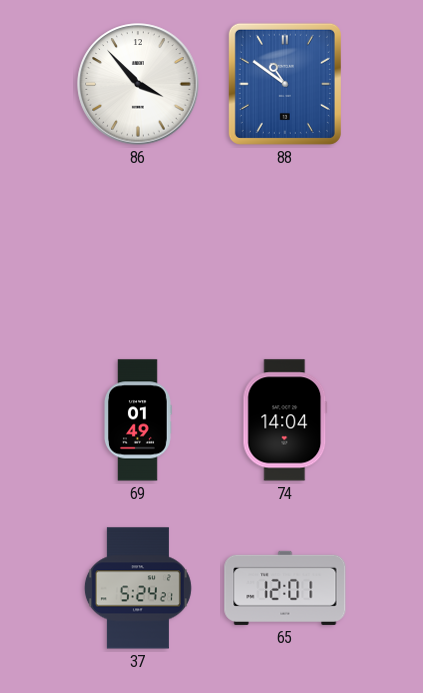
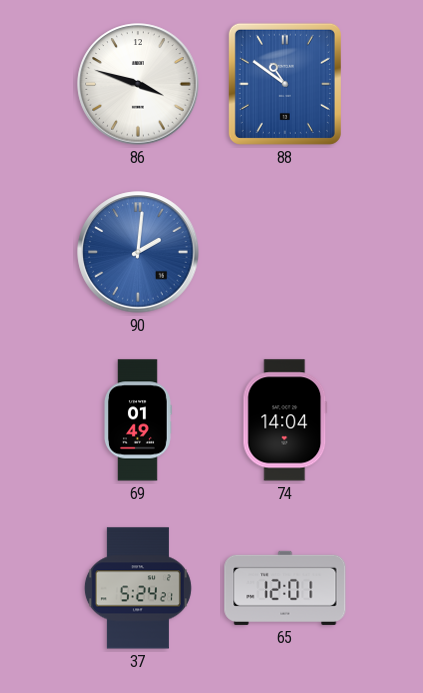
86: 3:53 -> 3:48 (138, 84)
90: none -> 2:01 (138, 252)
